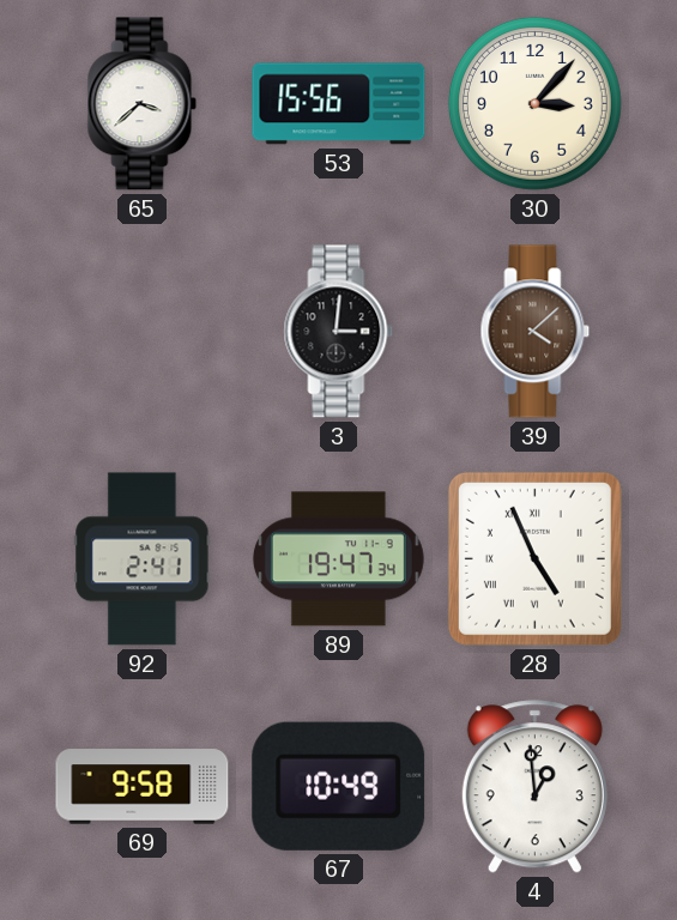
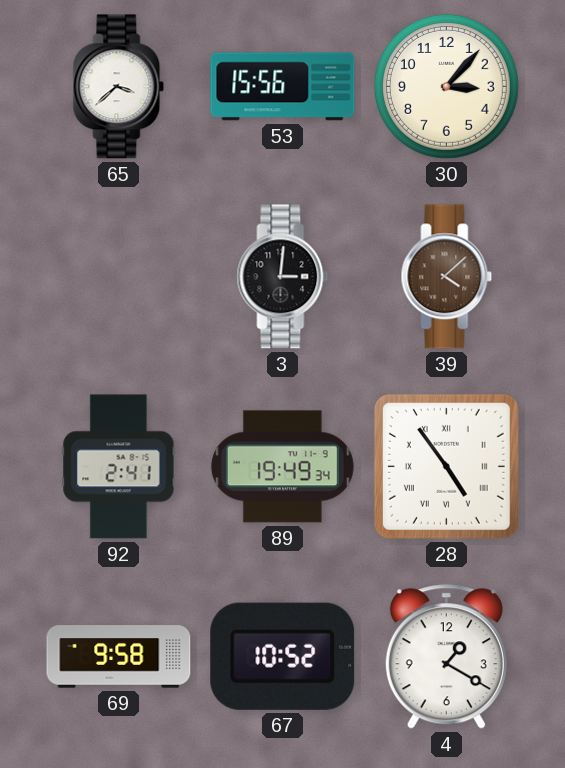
89: 19:47 -> 19:49 (282, 467)
28: 4:56 -> 4:54 (446, 466)
67: 10:49 -> 10:52 (283, 656)
4: 12:59 -> 1:20 (446, 657)
